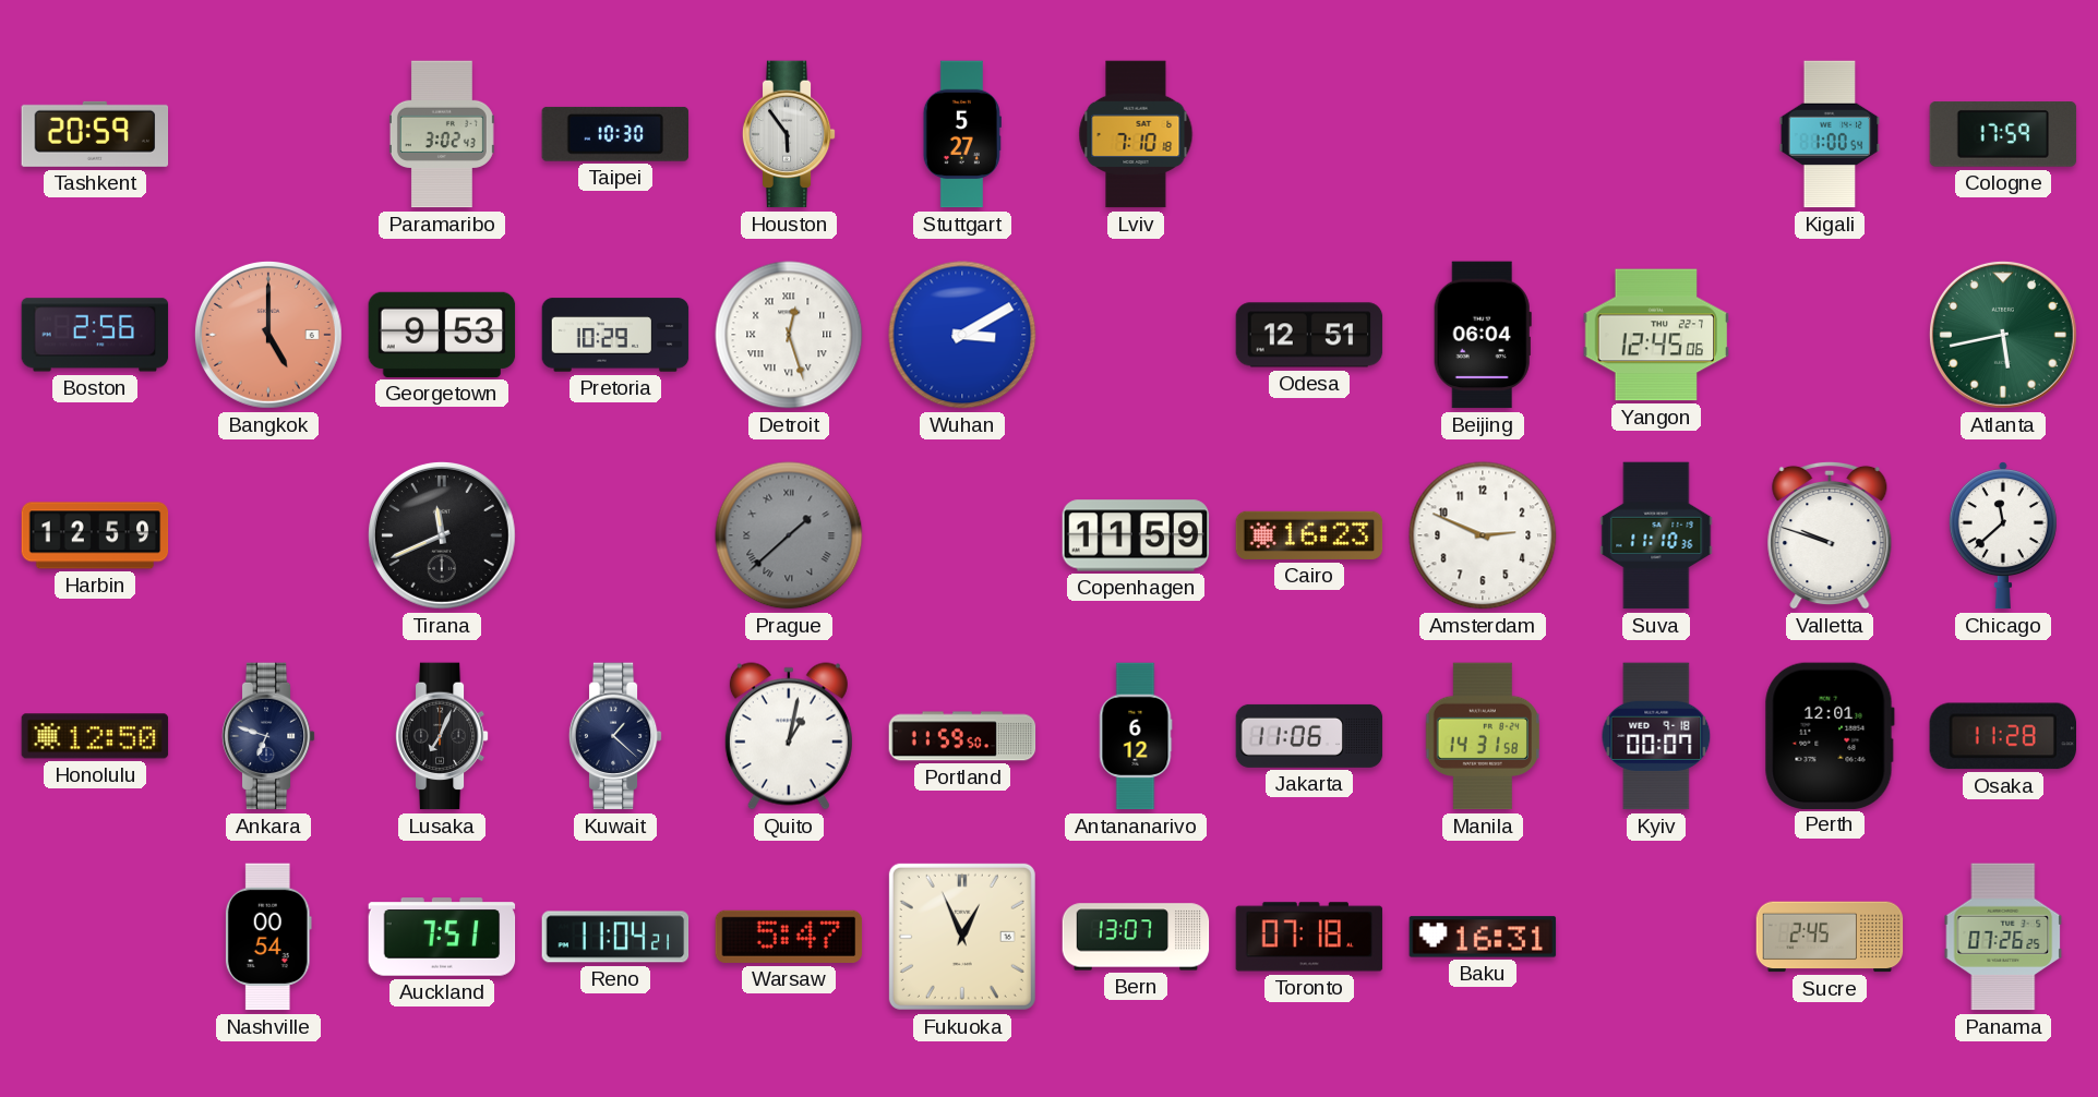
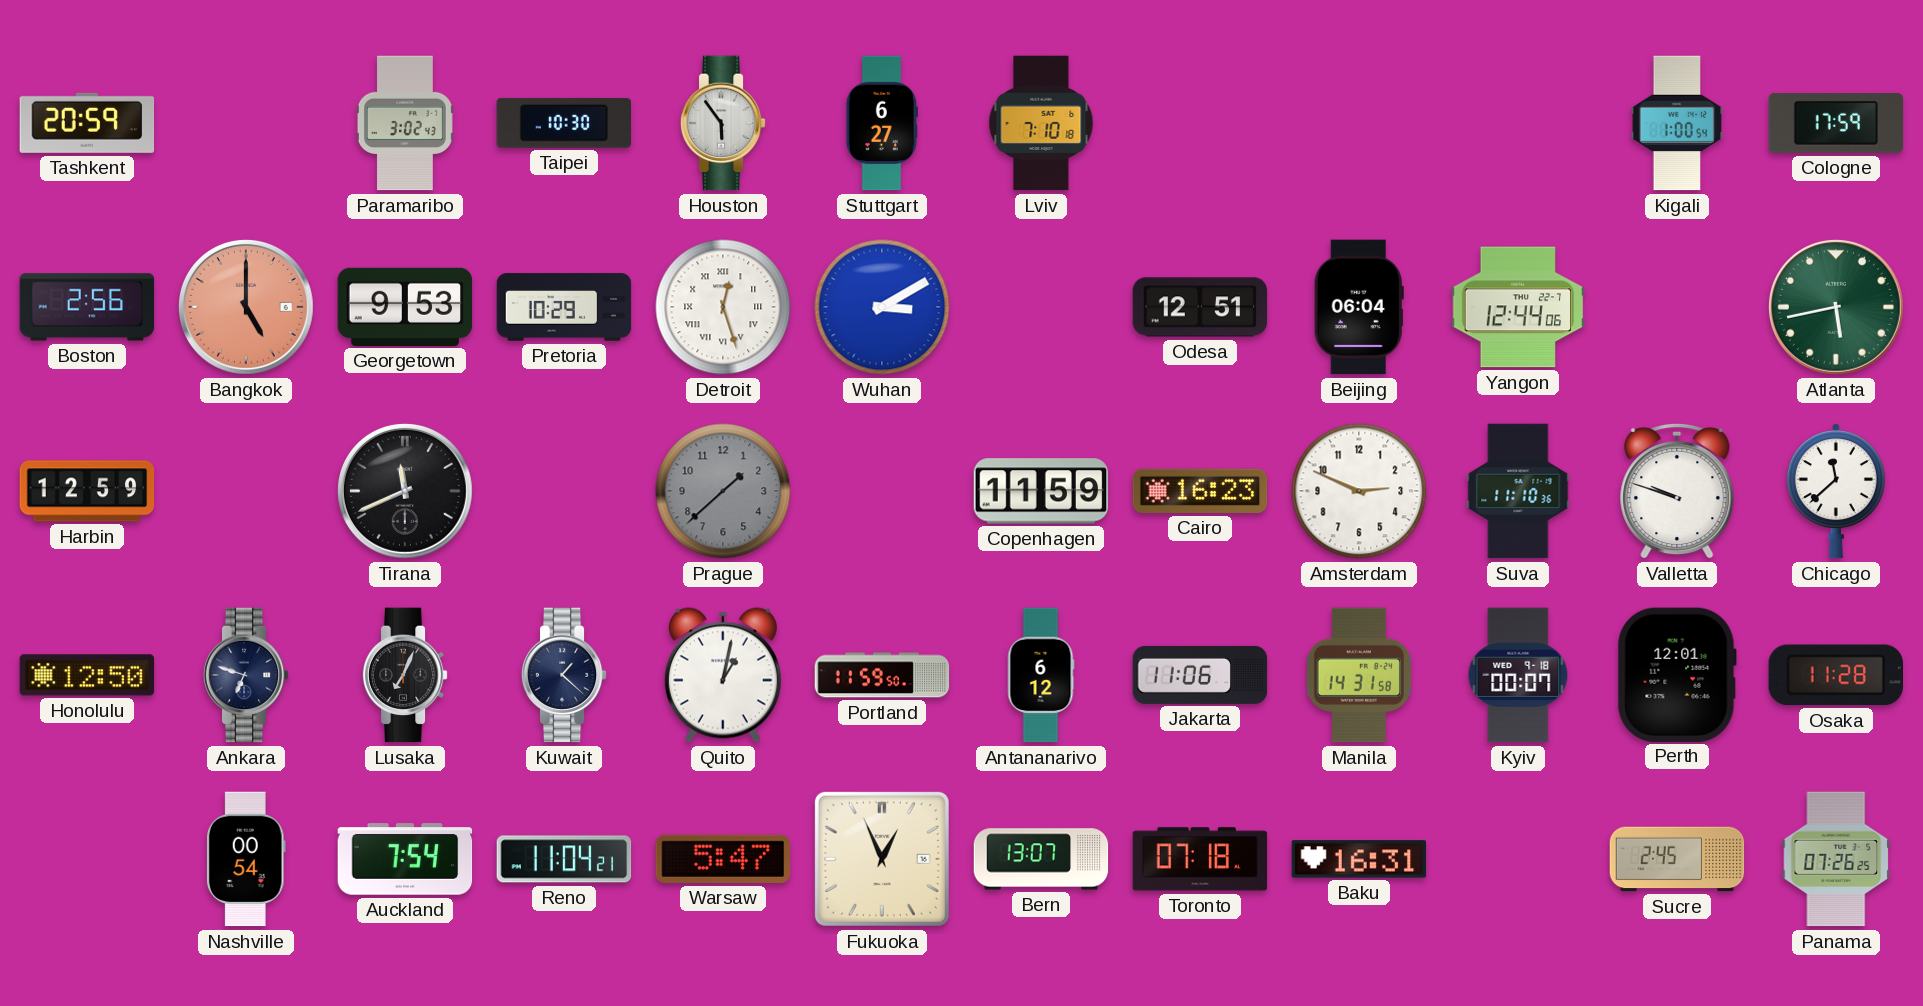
Stuttgart: 5:27 -> 6:27 (882, 123)
Yangon: 12:45 -> 12:44 (1518, 307)
Prague numerals: Roman -> Arabic (723, 491)
Auckland: 7:51 -> 7:54 (405, 859)
